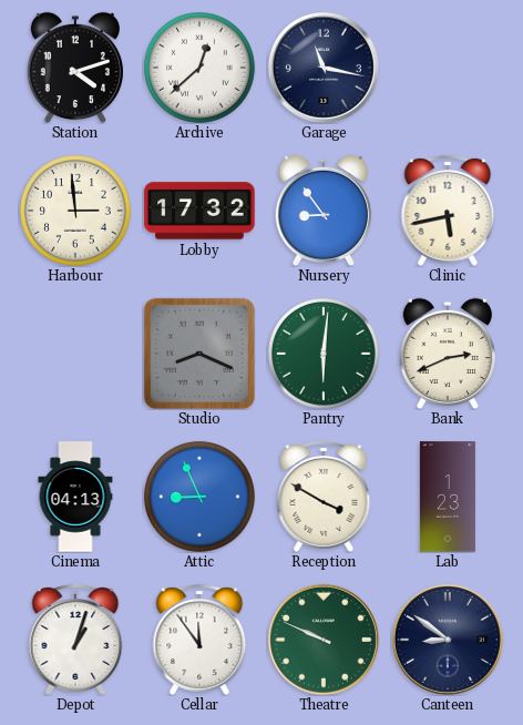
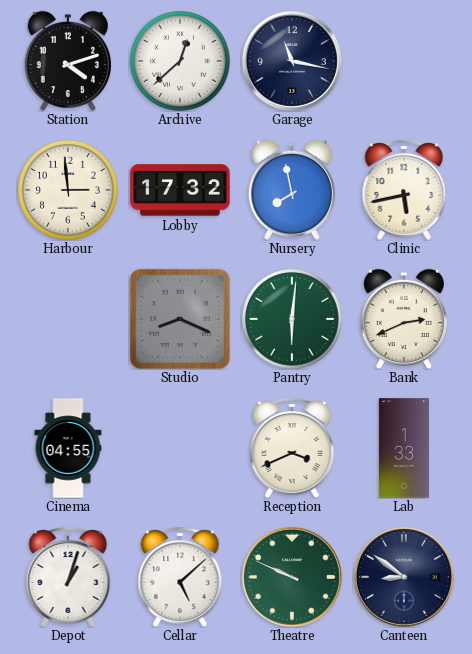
Nursery: 8:54 -> 7:58 (291, 190)
Cinema: 04:13 -> 04:55 (68, 448)
Attic: 8:56 -> none (199, 497)
Reception: 3:50 -> 3:41 (292, 448)
Lab: 1:23 -> 1:33 (404, 448)
Cellar: 11:54 -> 5:08 (180, 577)
